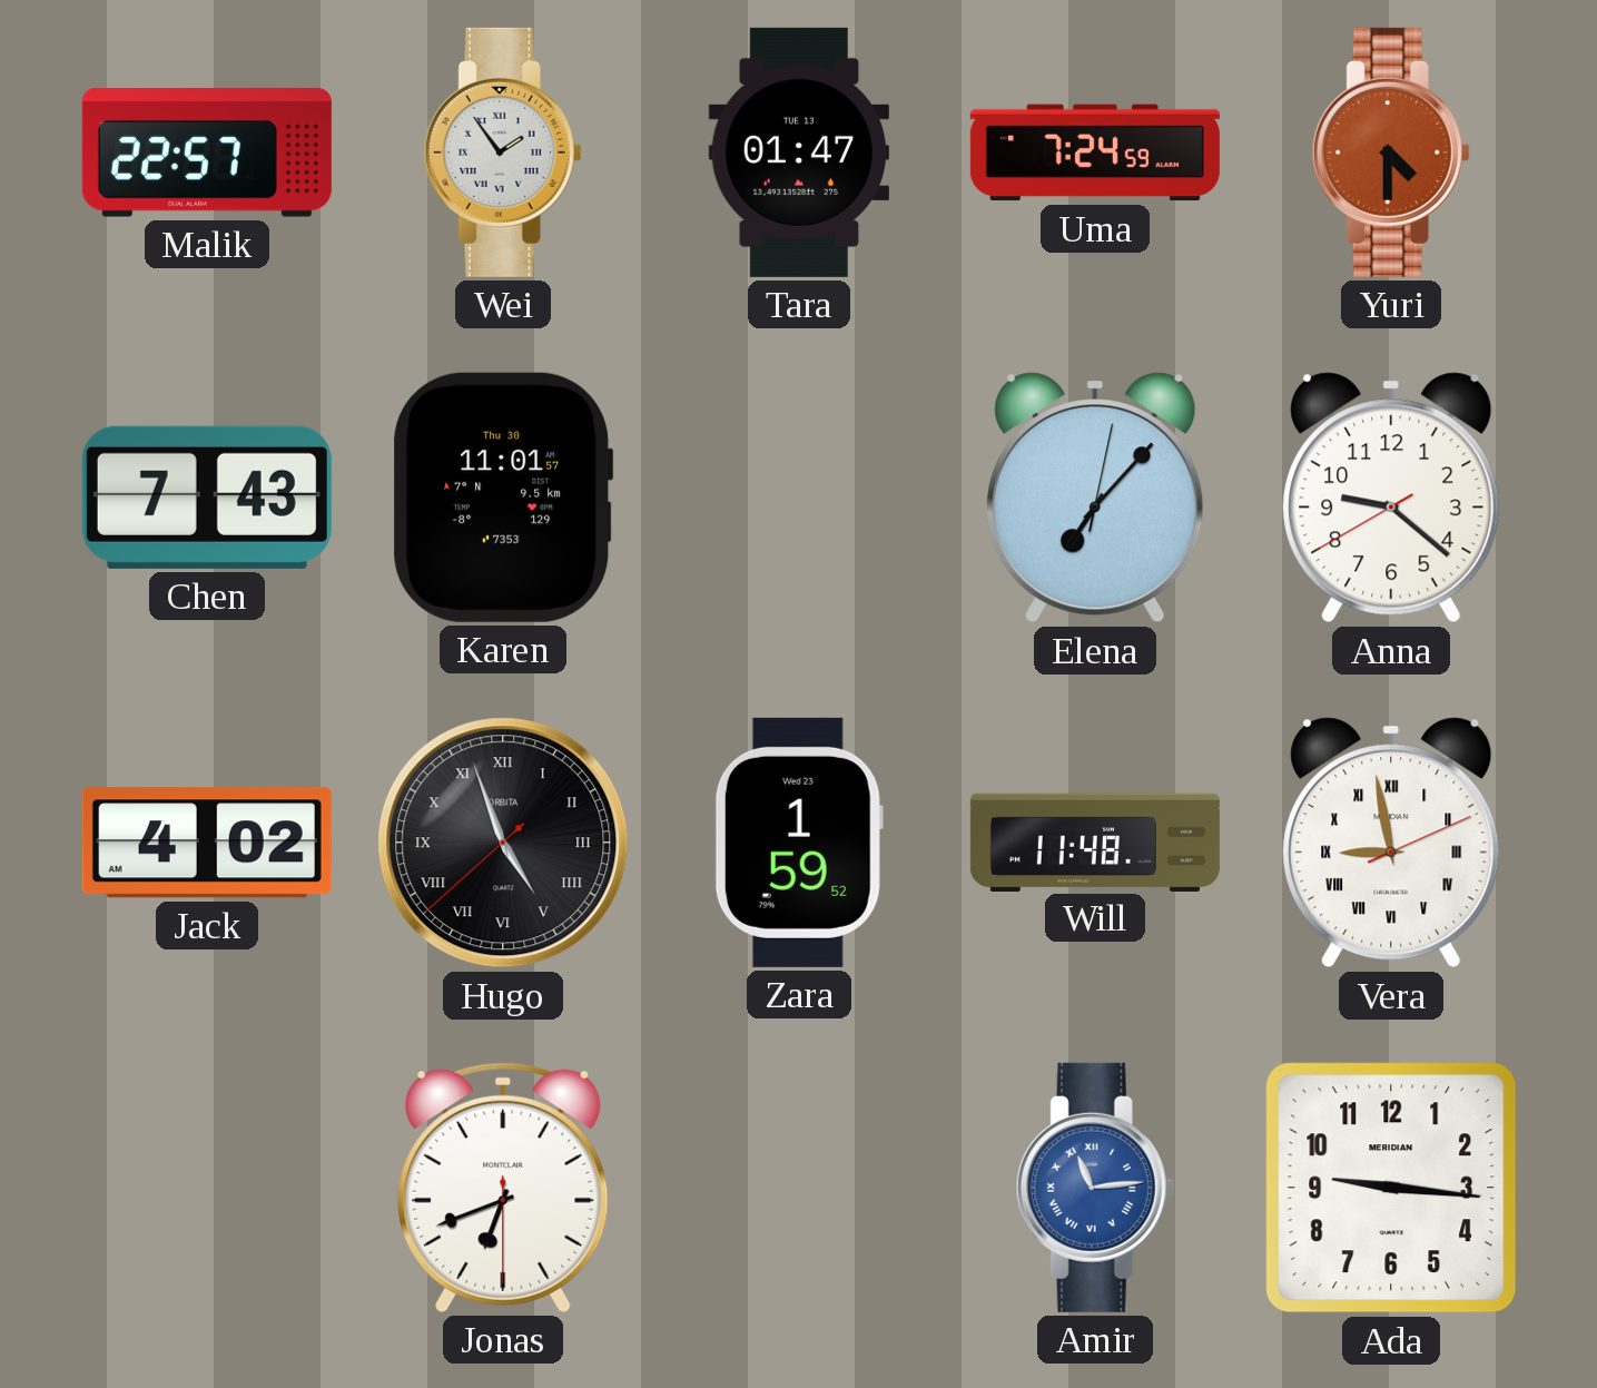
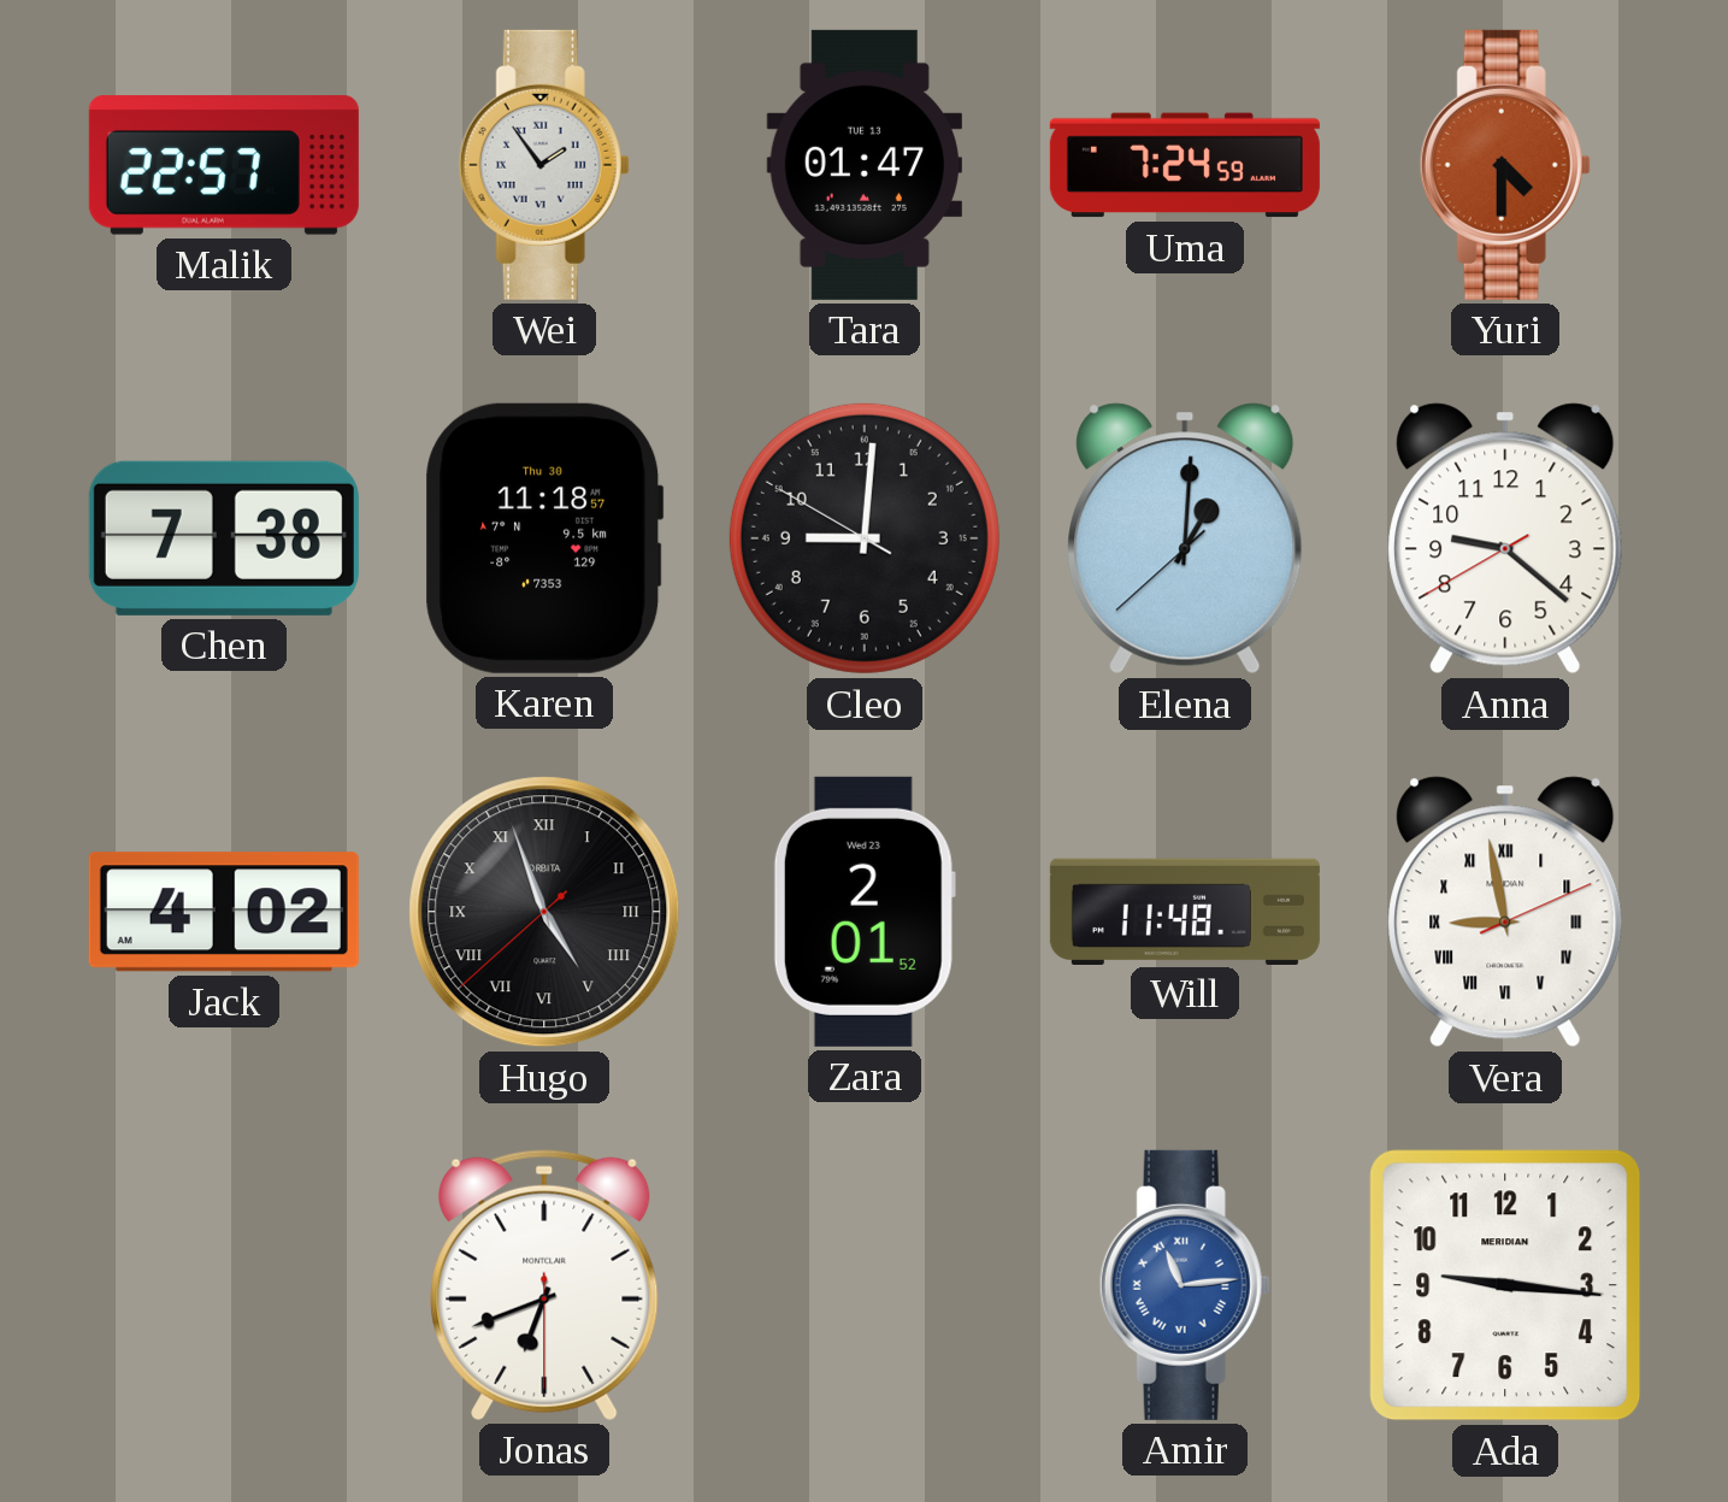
Chen: 7:43 -> 7:38 (224, 538)
Karen: 11:01 -> 11:18 (544, 538)
Cleo: none -> 9:00 (865, 538)
Elena: 7:07 -> 1:00 (1185, 538)
Zara: 1:59 -> 2:01 (865, 912)
